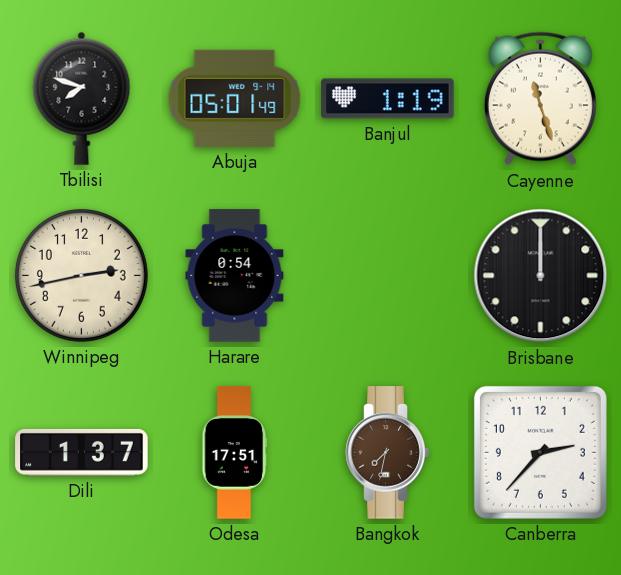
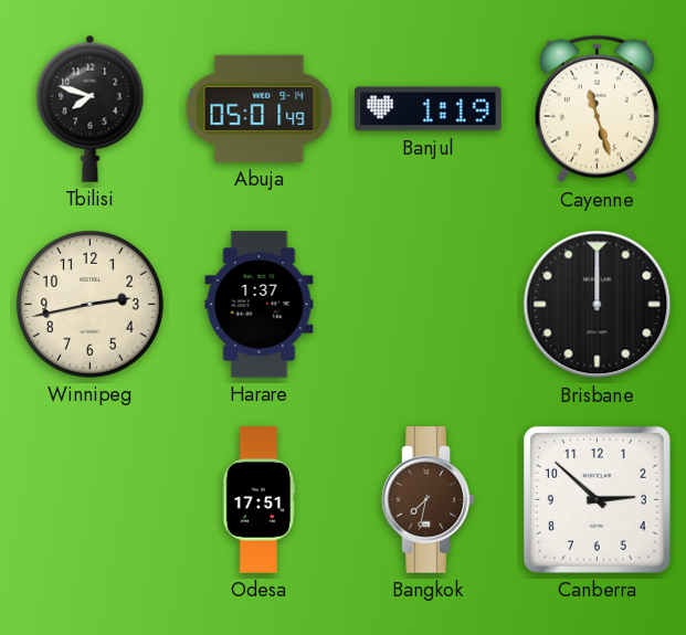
Harare: 0:54 -> 1:37 (260, 305)
Dili: 1:37 -> none (82, 452)
Canberra: 2:37 -> 2:52 (597, 499)
